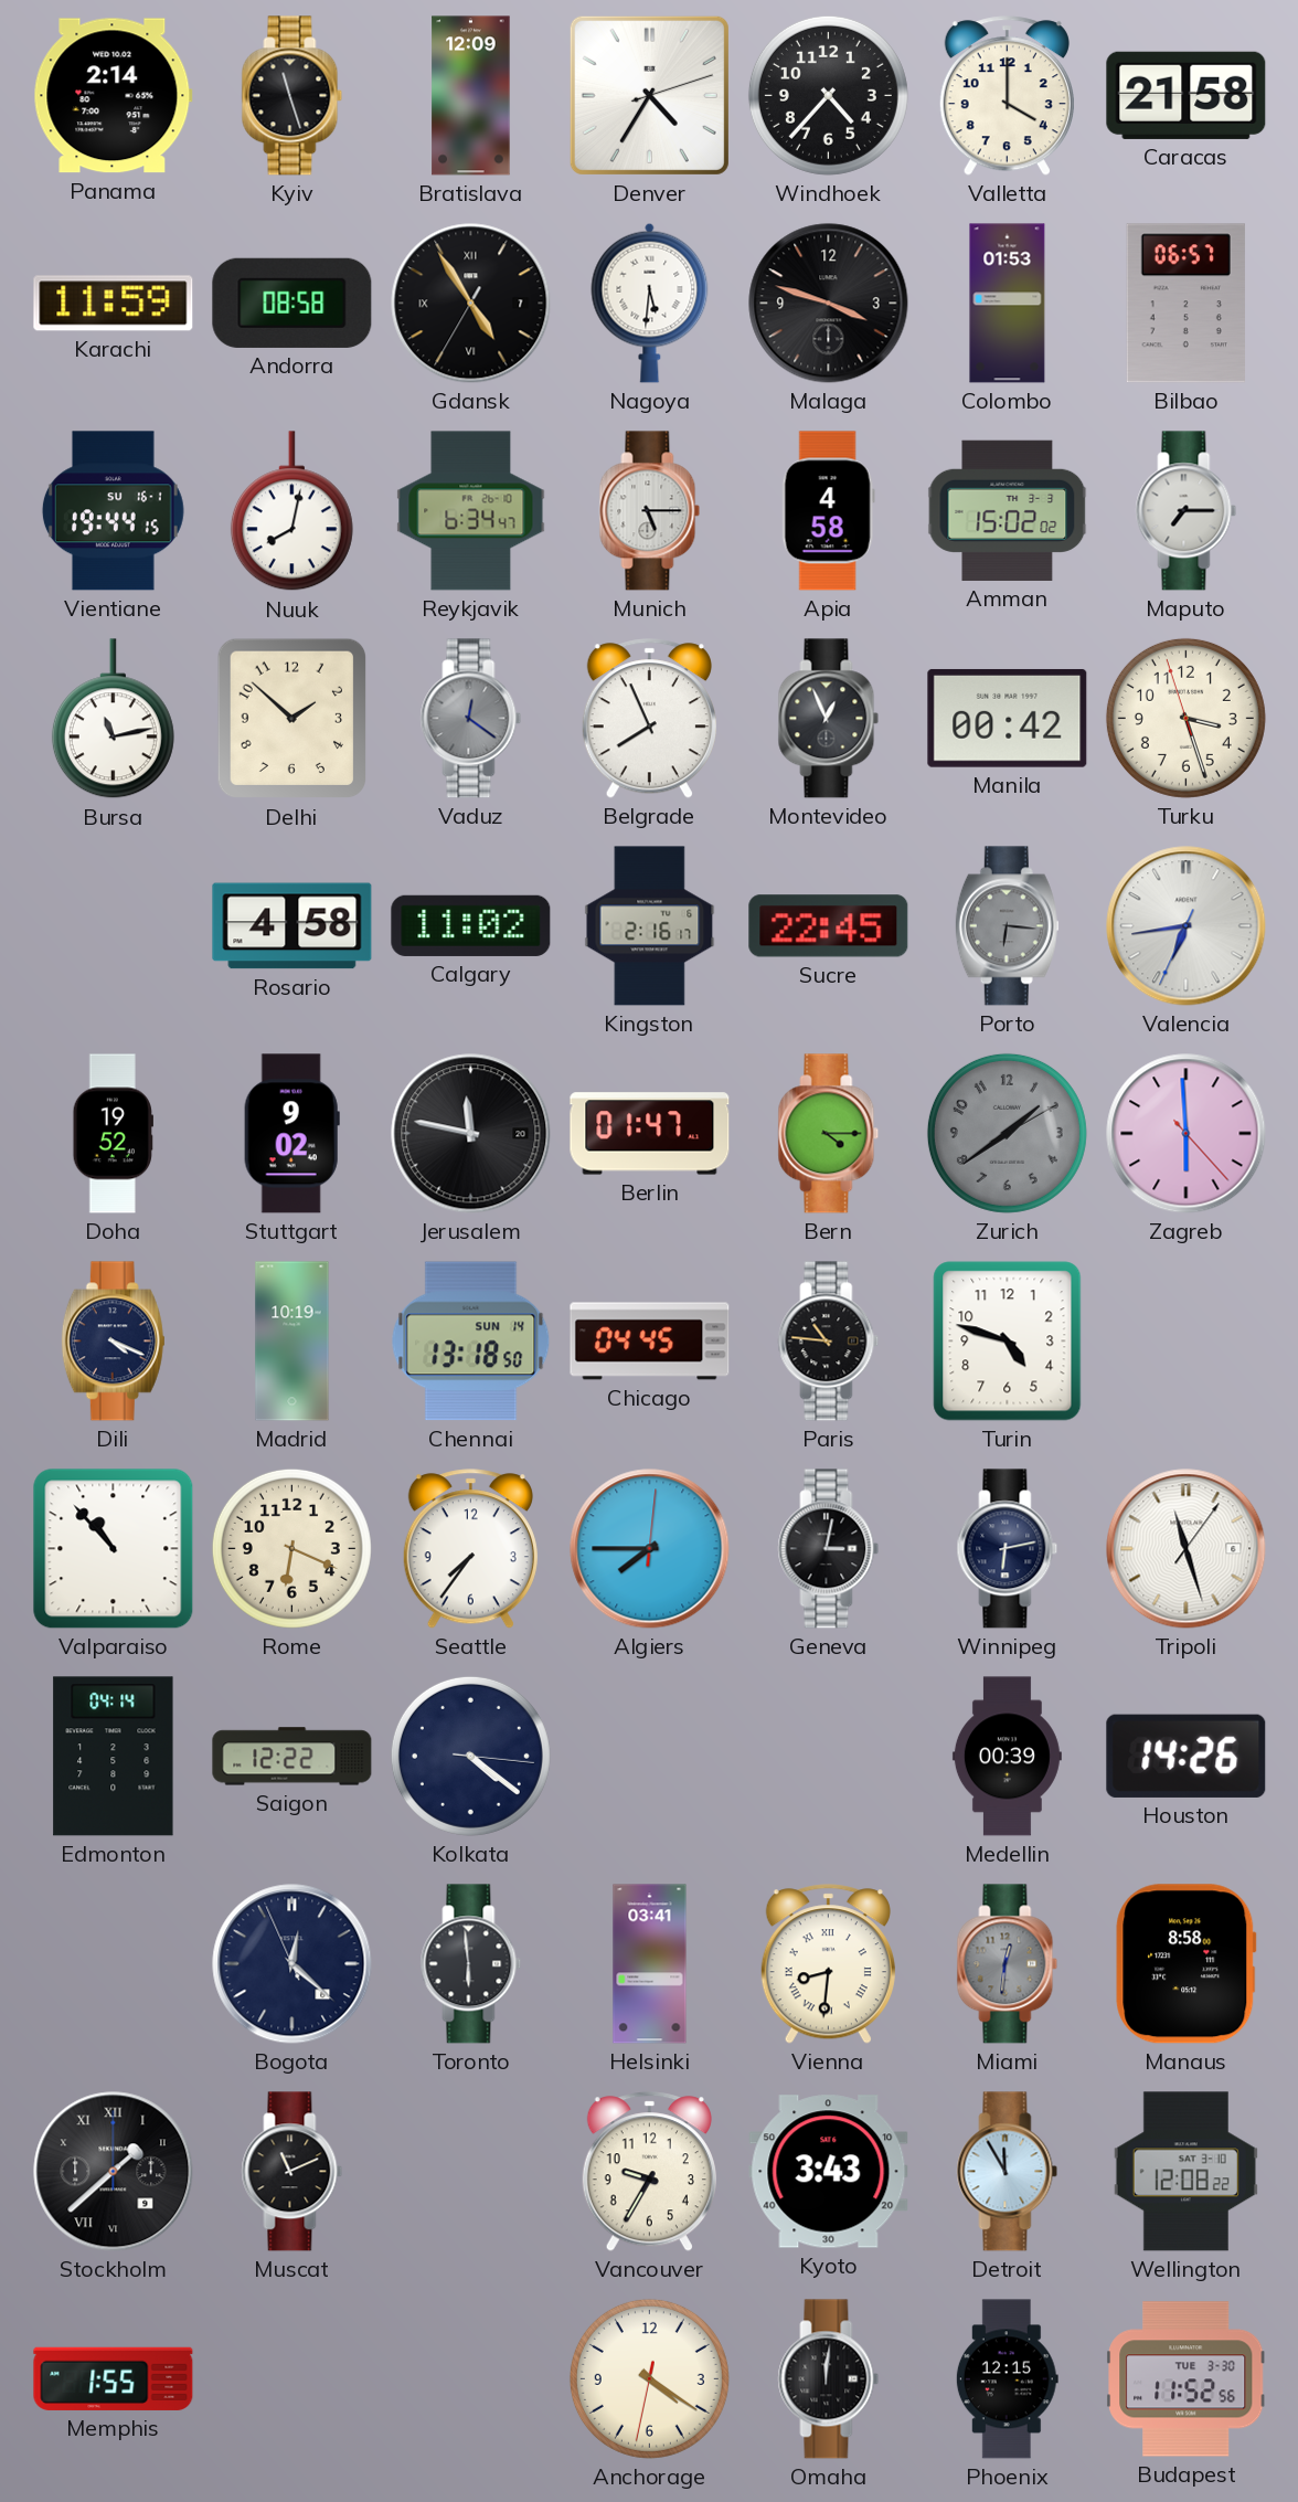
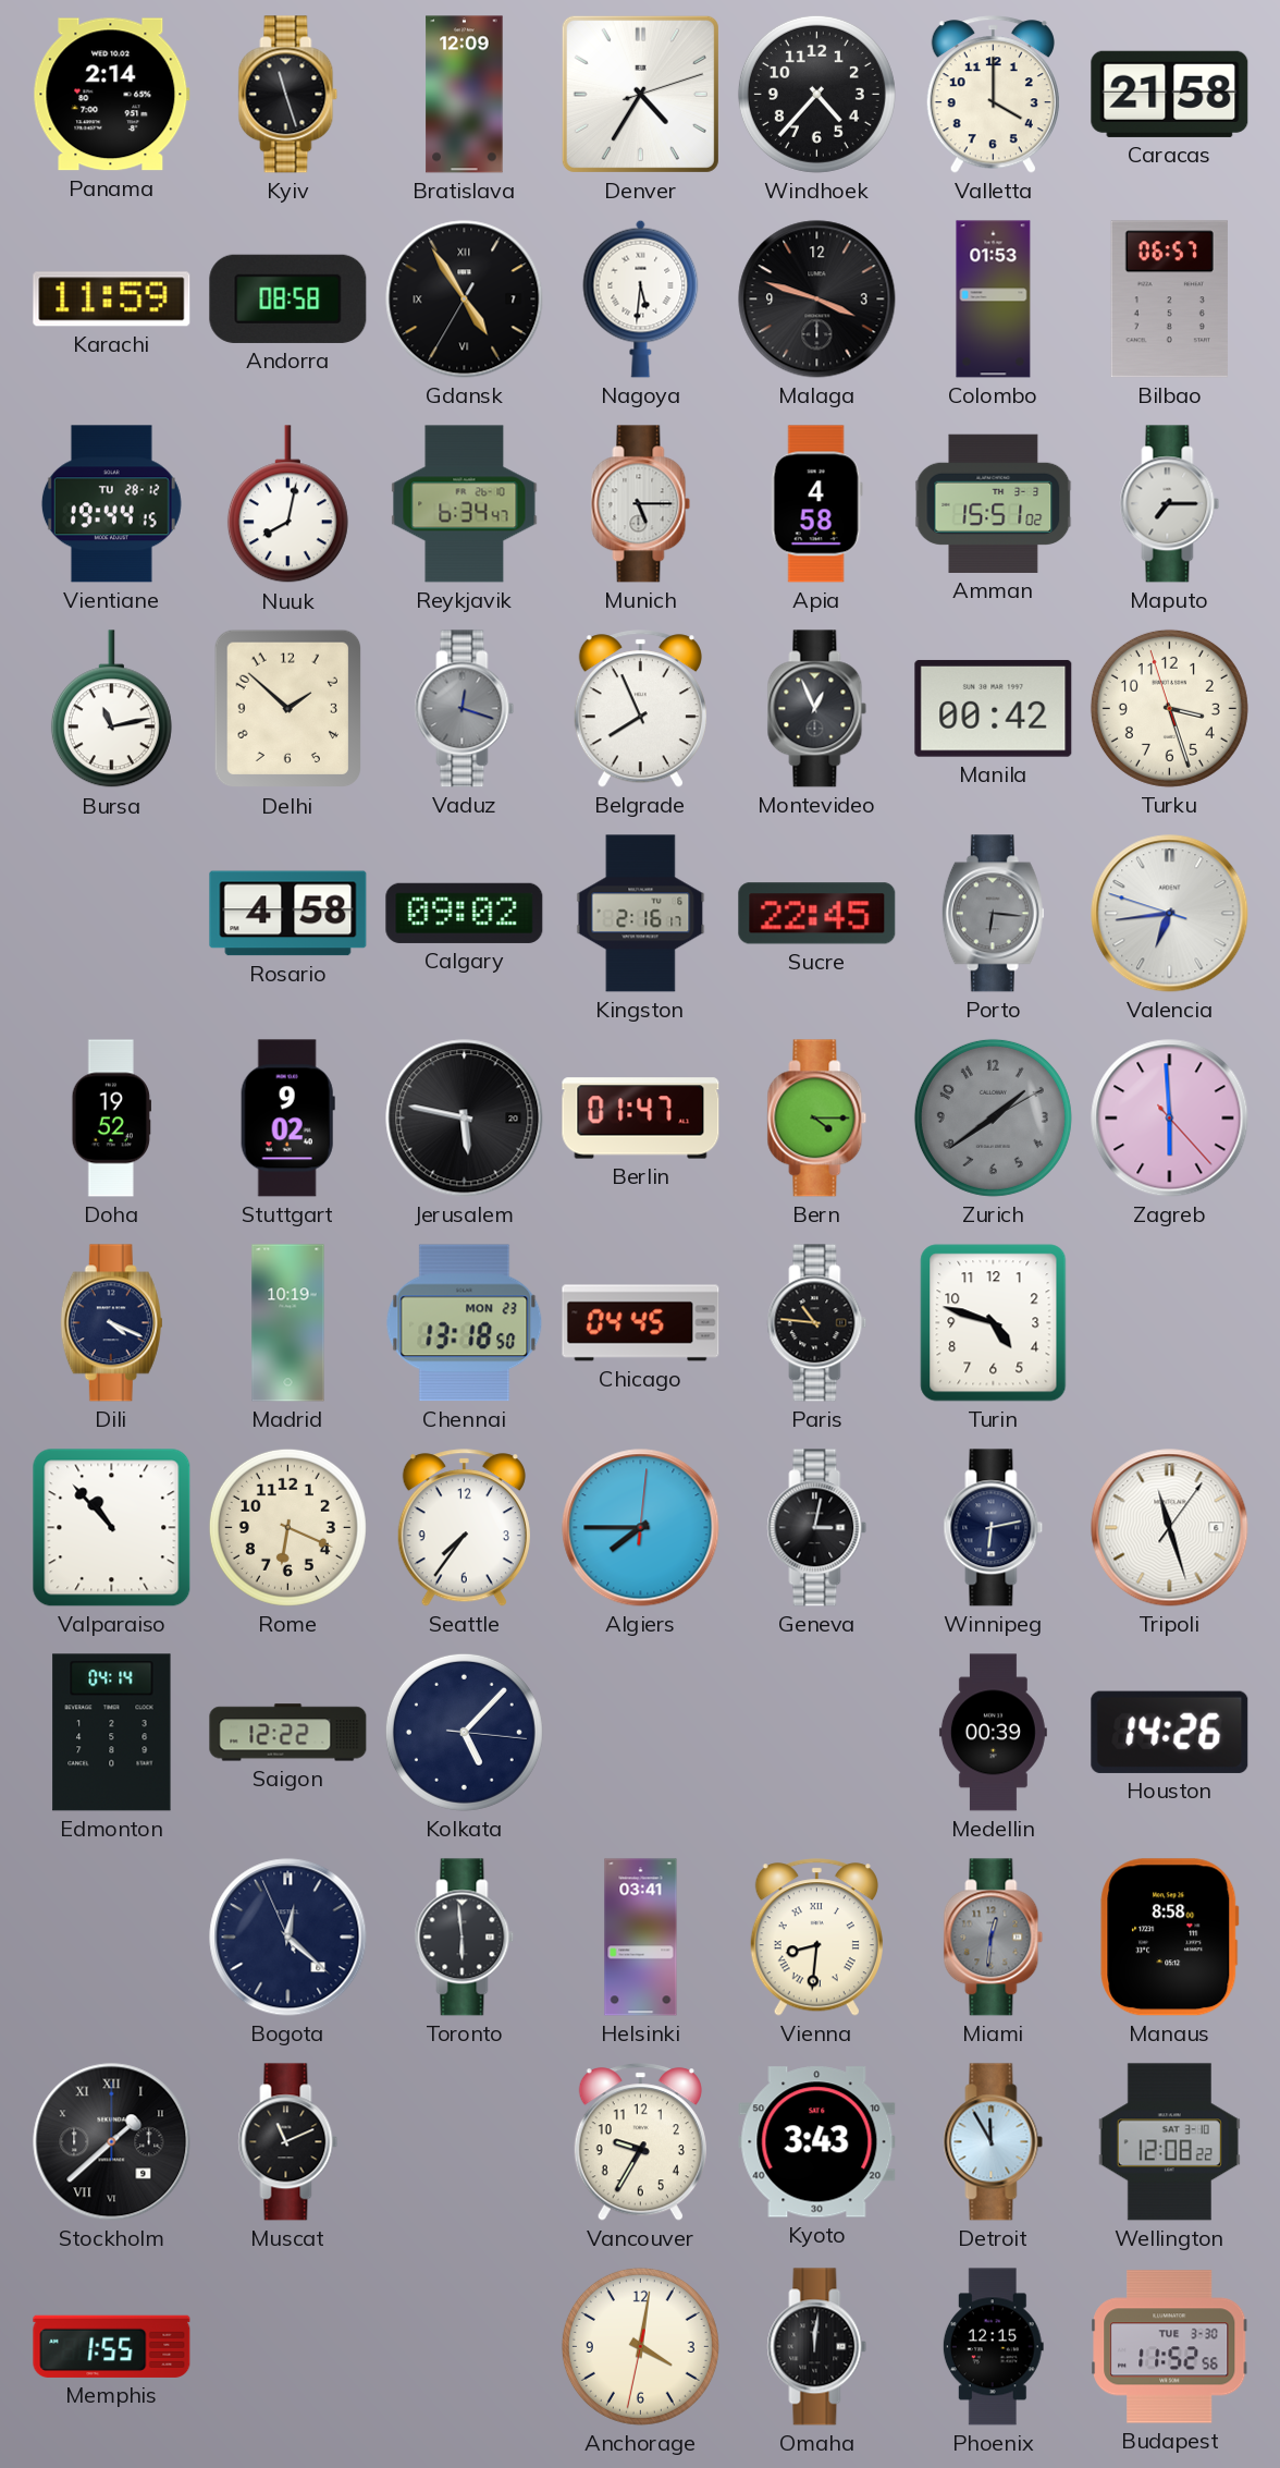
Vientiane date: SU 16-1 -> TU 28-12 (111, 504)
Amman: 15:02 -> 15:51 (994, 503)
Vaduz: 12:21 -> 12:18 (465, 709)
Calgary: 11:02 -> 09:02 (465, 913)
Valencia: 6:43:34 -> 6:43:48 (1170, 914)
Jerusalem: 11:47 -> 5:47 (465, 1119)
Chennai date: SUN 14 -> MON 23 (465, 1323)
Kolkata: 4:21 -> 5:07 (464, 1732)
Anchorage: 4:20 -> 4:01 (640, 2346)
